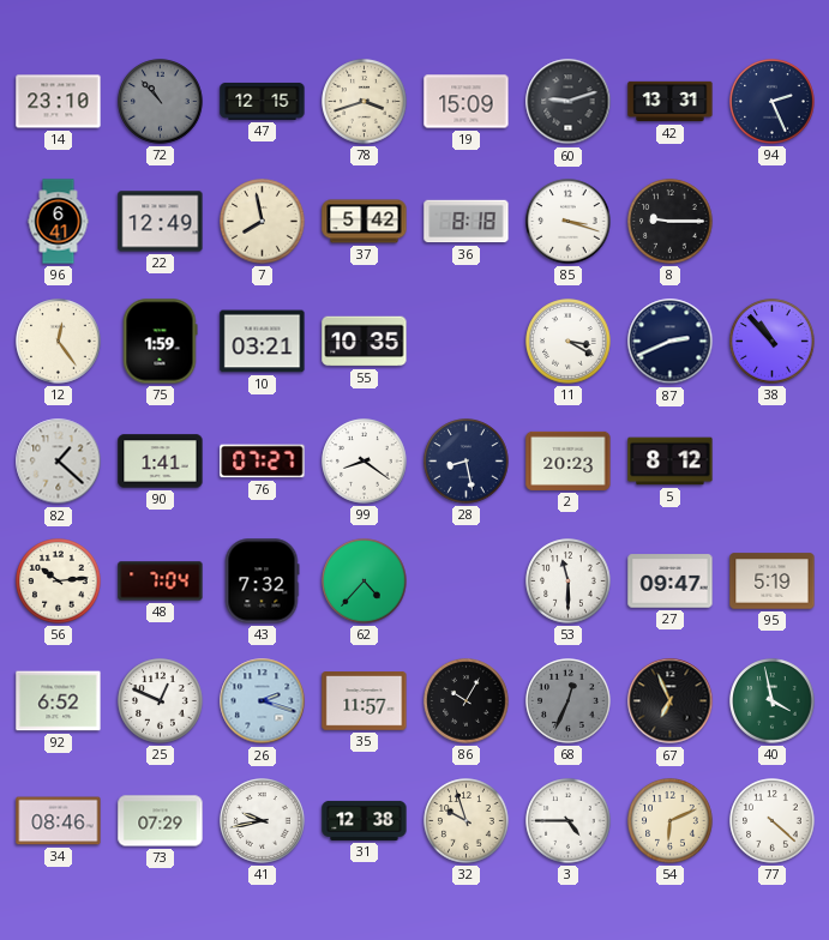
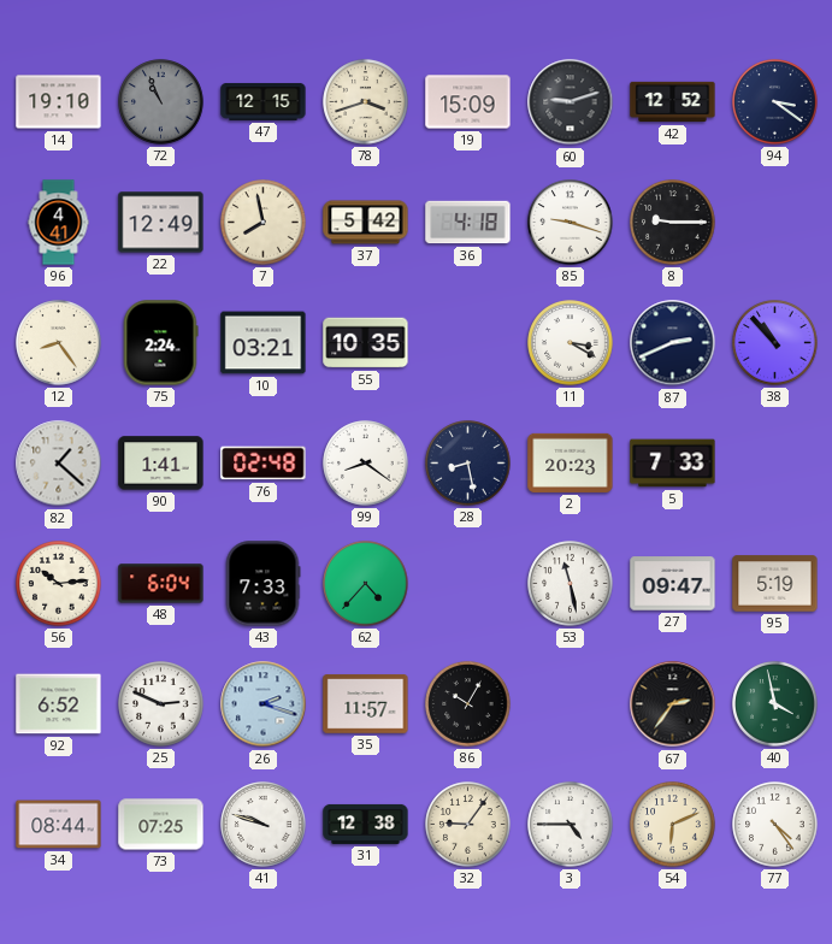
14: 23:10 -> 19:10 (59, 102)
72: 10:53 -> 10:56 (161, 102)
42: 13:31 -> 12:52 (673, 102)
94: 2:26 -> 3:21 (775, 102)
96: 6:41 -> 4:41 (59, 223)
36: 8:18 -> 4:18 (468, 223)
85: 3:18 -> 9:18 (571, 223)
12: 12:24 -> 8:24 (59, 343)
75: 1:59 -> 2:24 (160, 343)
76: 07:27 -> 02:48 (264, 464)
5: 8:12 -> 7:33 (673, 464)
48: 7:04 -> 6:04 (161, 584)
43: 7:32 -> 7:33 (262, 584)
53: 11:30 -> 11:28 (571, 584)
25: 12:49 -> 2:49 (161, 704)
68: 12:34 -> none (569, 701)
67: 6:56 -> 2:36 (673, 704)
34: 08:46 -> 08:44 (59, 825)
73: 07:29 -> 07:25 (161, 825)
41: 9:43 -> 9:48 (264, 825)
32: 9:57 -> 9:06 (468, 825)
77: 4:22 -> 4:24 (775, 825)
